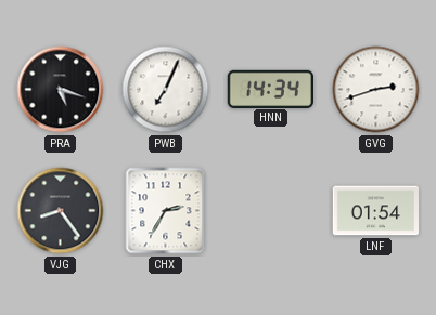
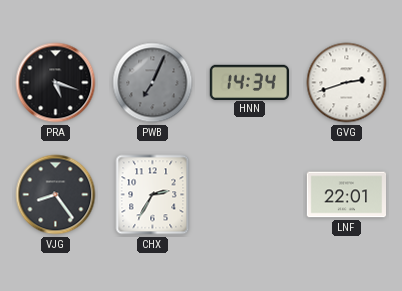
PWB dial: white -> grey (153, 83)
LNF: 01:54 -> 22:01 (347, 195)
